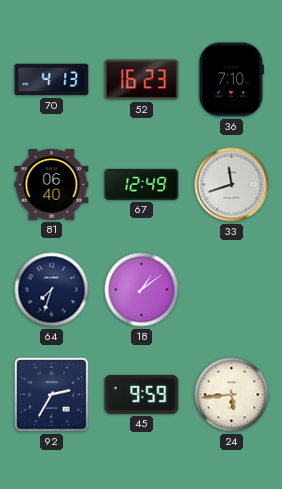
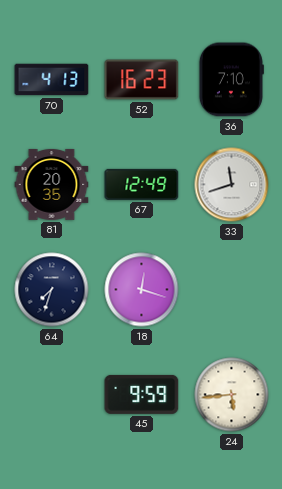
81: 06:40 -> 20:35 (52, 184)
18: 1:09 -> 12:18 (142, 290)
92: 2:35 -> none (51, 394)
